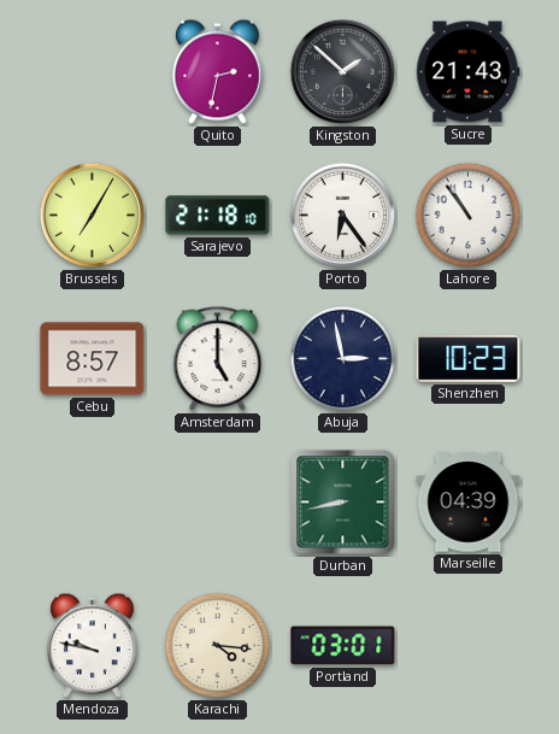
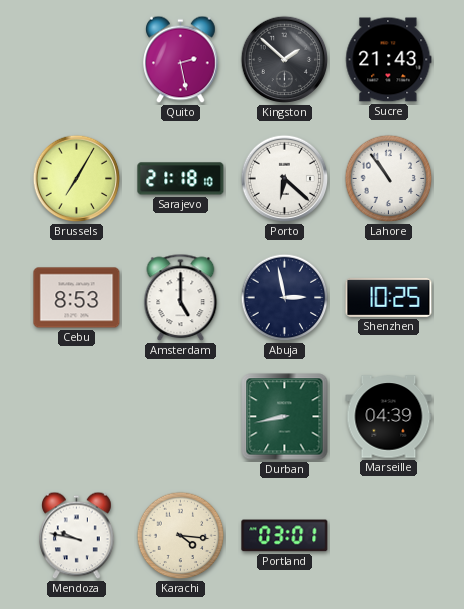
Quito: 2:32 -> 2:28 (181, 60)
Porto: 6:24 -> 6:22 (285, 179)
Cebu: 8:57 -> 8:53 (77, 298)
Shenzhen: 10:23 -> 10:25 (389, 297)
